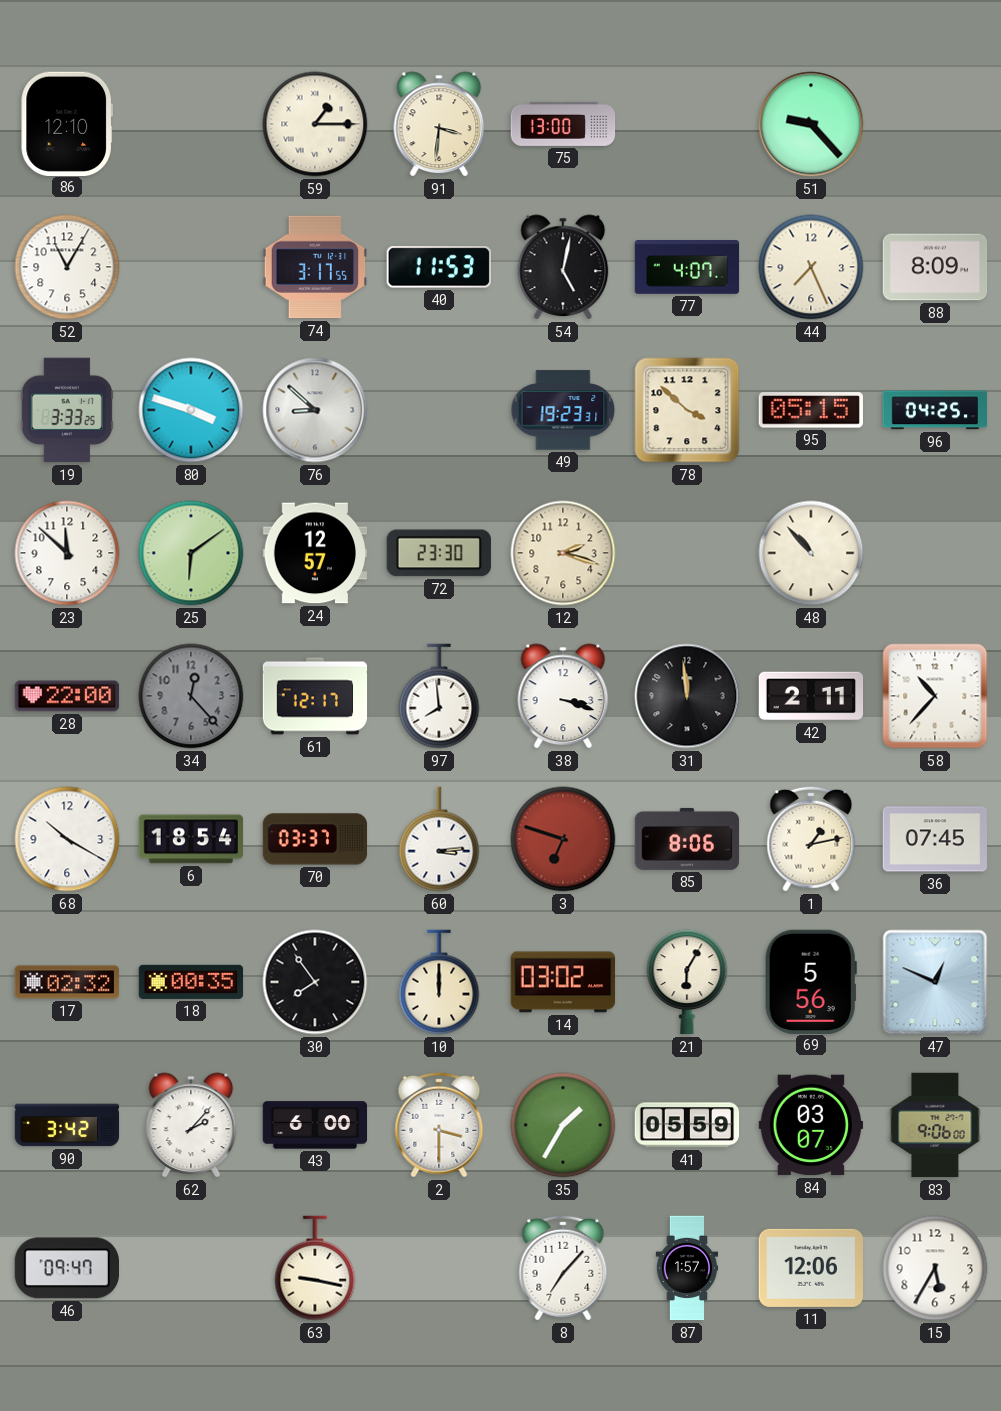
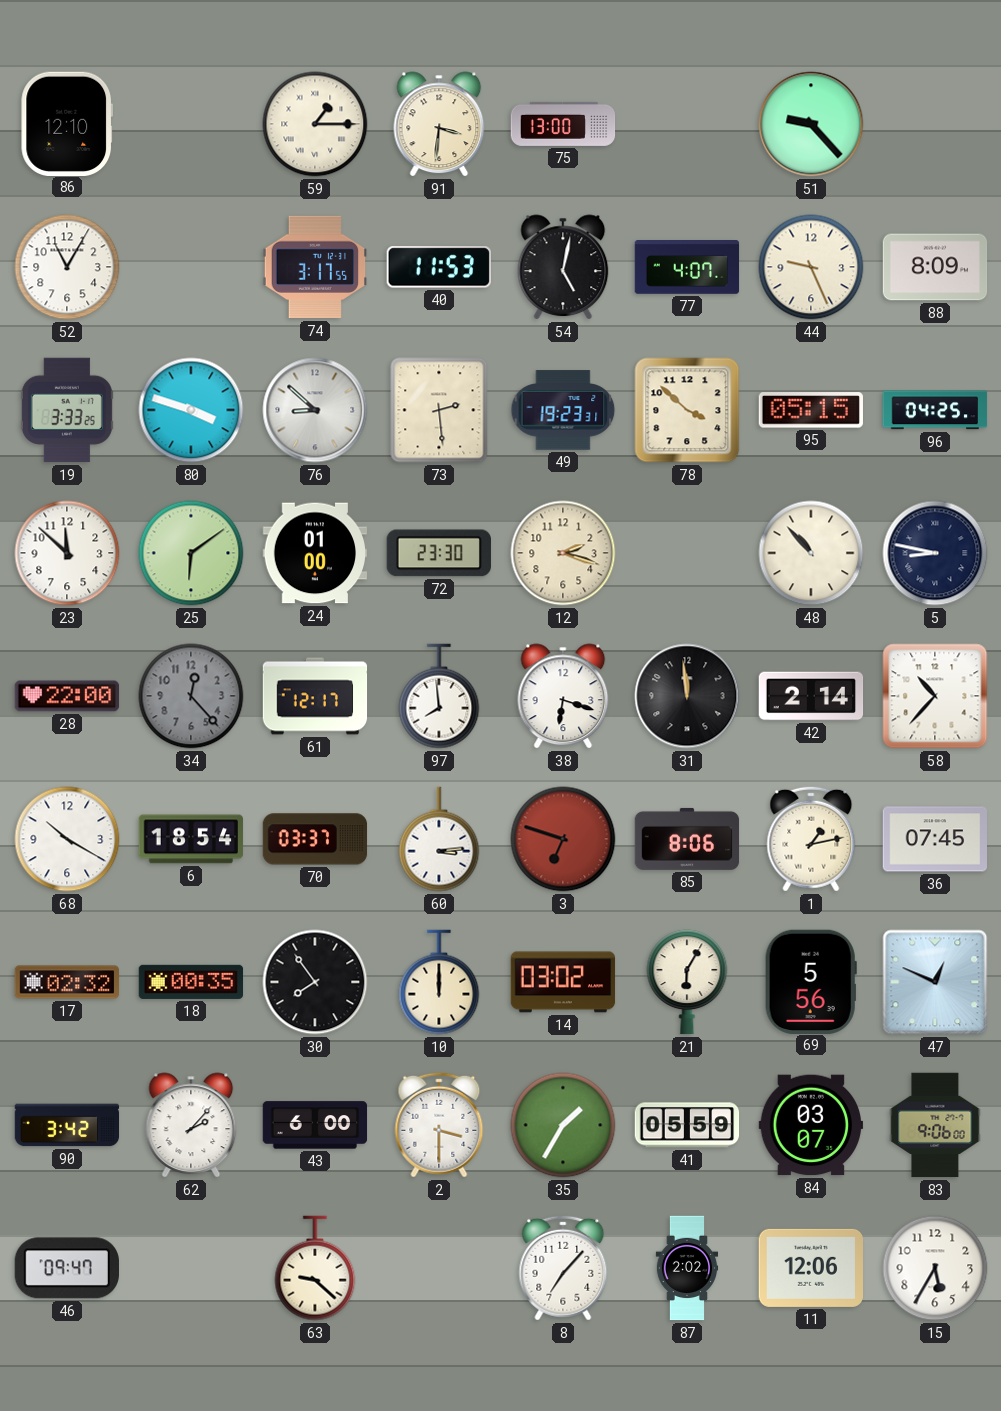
44: 7:26 -> 9:26 (811, 267)
73: none -> 2:29 (439, 410)
24: 12:57 -> 01:00 (315, 553)
5: none -> 8:47 (935, 553)
38: 3:18 -> 6:18 (563, 696)
42: 2:11 -> 2:14 (811, 696)
63: 9:17 -> 9:22 (315, 1268)
87: 1:57 -> 2:02 (687, 1268)
